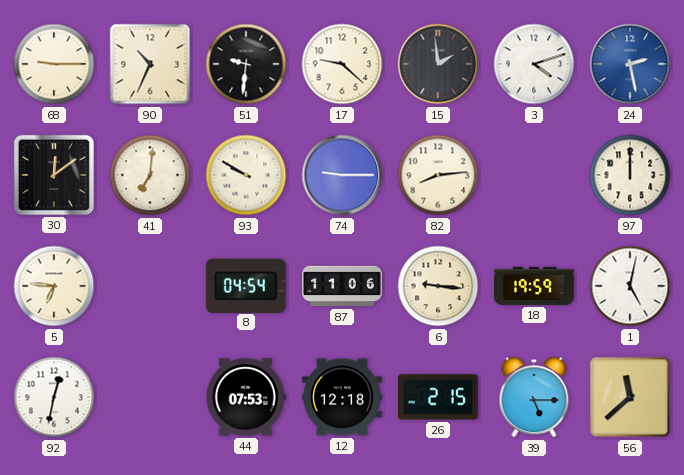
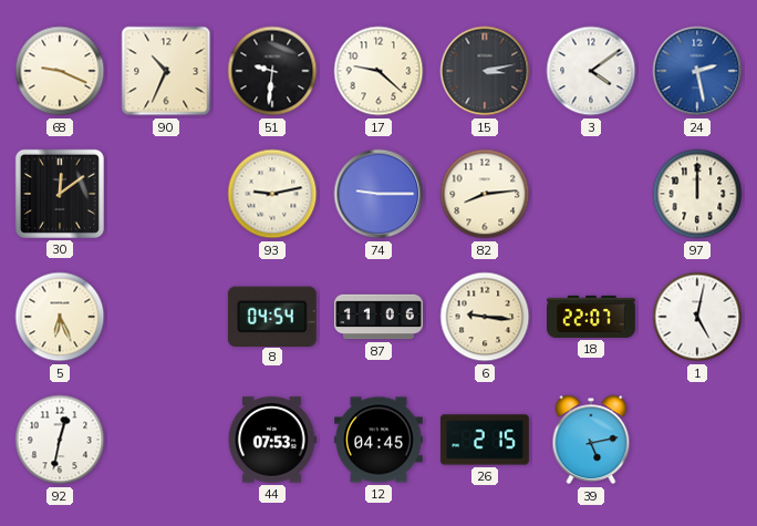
68: 9:15 -> 9:19 (60, 71)
15: 1:59 -> 3:13 (485, 71)
3: 4:12 -> 4:09 (591, 71)
41: 7:01 -> none (150, 175)
93: 9:50 -> 9:13 (272, 194)
5: 6:46 -> 6:26 (60, 317)
18: 19:59 -> 22:07 (592, 317)
12: 12:18 -> 04:45 (380, 440)
39: 5:15 -> 5:13 (591, 440)
56: 11:38 -> none (630, 397)
